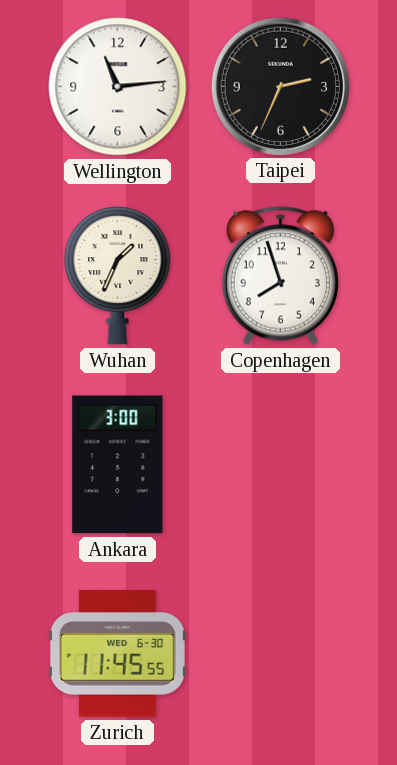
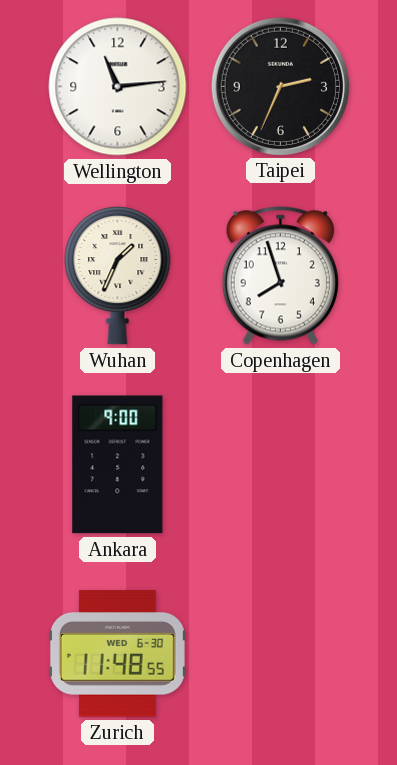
Ankara: 3:00 -> 9:00 (118, 465)
Zurich: 11:45 -> 11:48 (117, 654)
